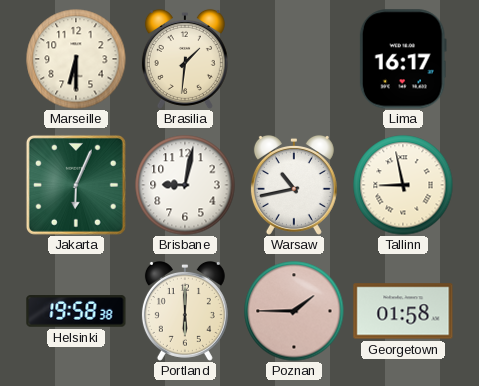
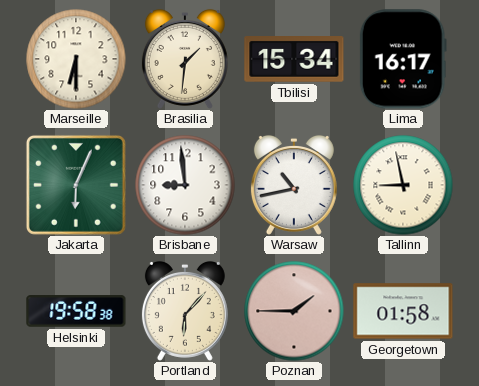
Tbilisi: none -> 15:34 (294, 60)
Brisbane: 9:02 -> 8:59 (185, 185)
Portland: 6:00 -> 6:07 (185, 311)
